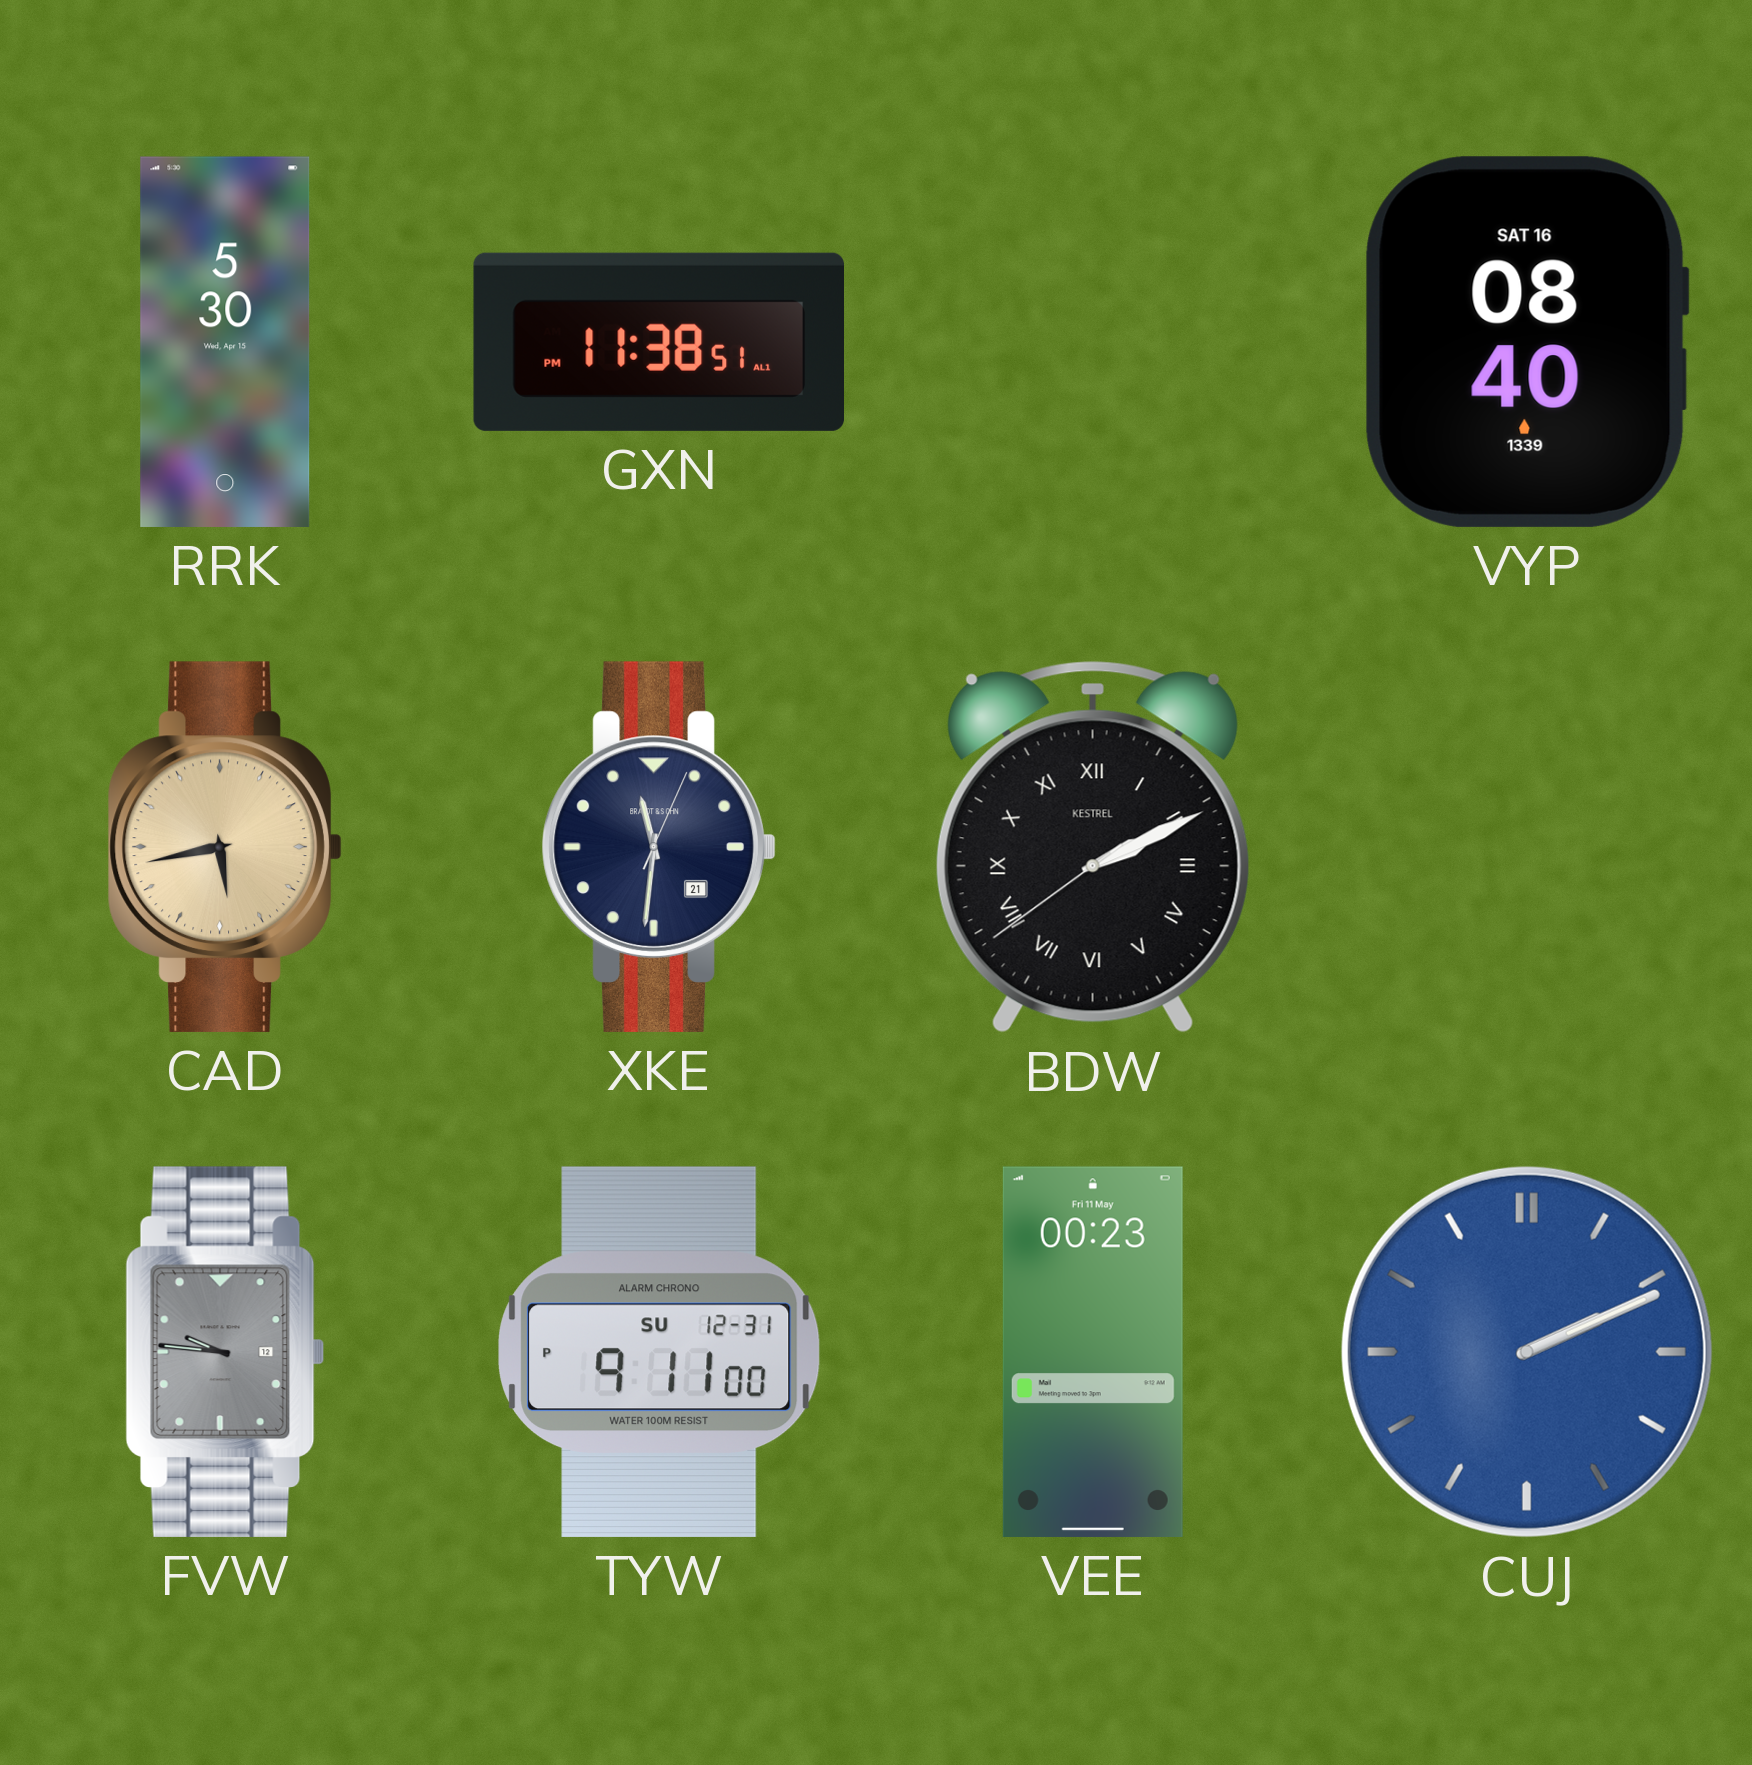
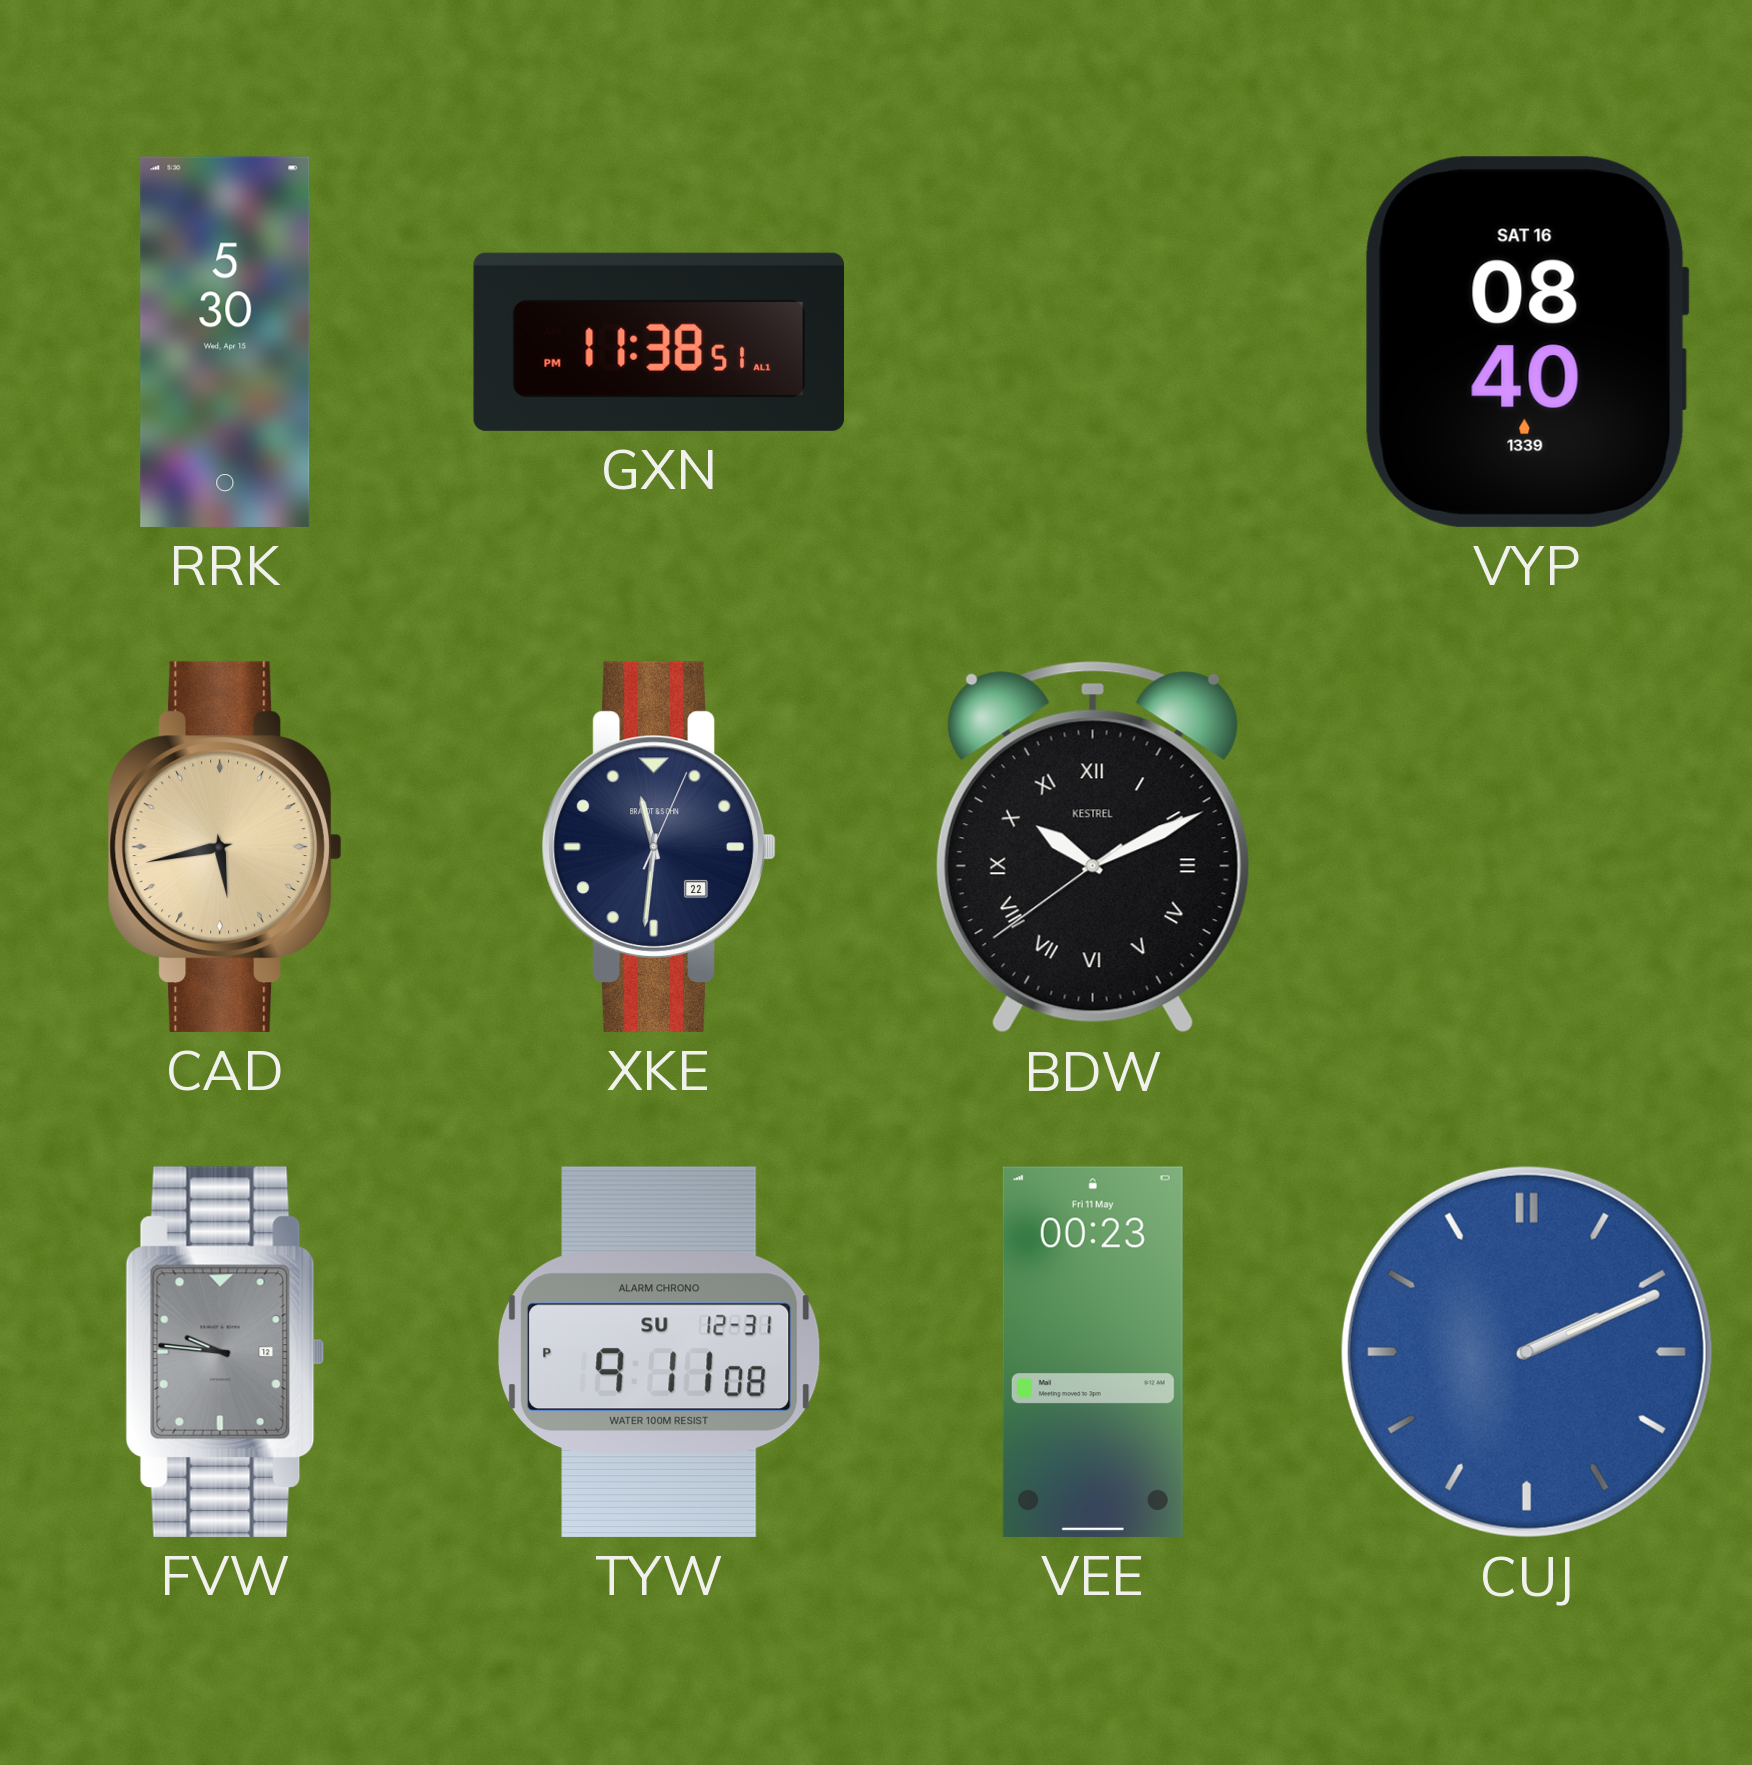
XKE date: 21 -> 22 (659, 847)
BDW: 2:10 -> 10:10 (1093, 847)
TYW: 9:11:00 PM -> 9:11:08 PM (659, 1352)
